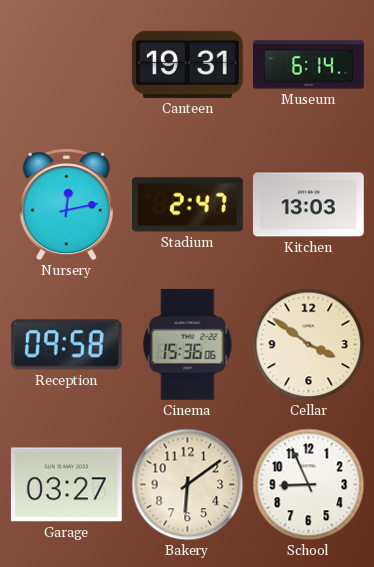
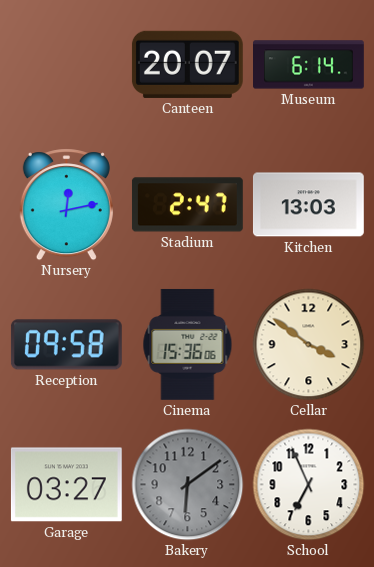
Canteen: 19:31 -> 20:07 (187, 64)
Bakery dial: cream -> grey (188, 485)
School: 8:56 -> 6:56 (309, 485)
